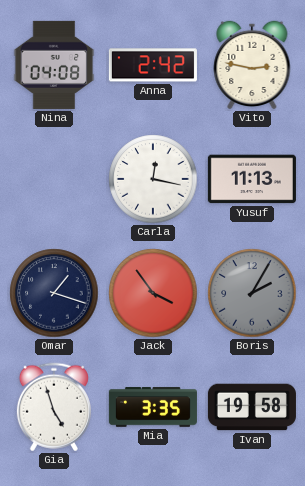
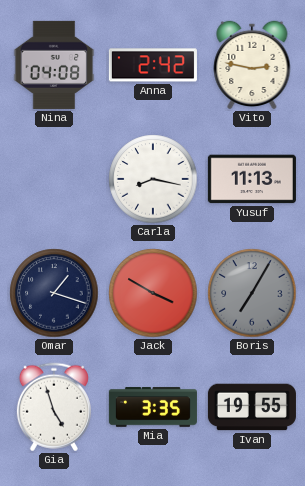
Carla: 12:17 -> 8:17 (153, 179)
Jack: 3:54 -> 3:50 (153, 293)
Boris: 2:05 -> 7:05 (252, 293)
Ivan: 19:58 -> 19:55 (252, 407)
